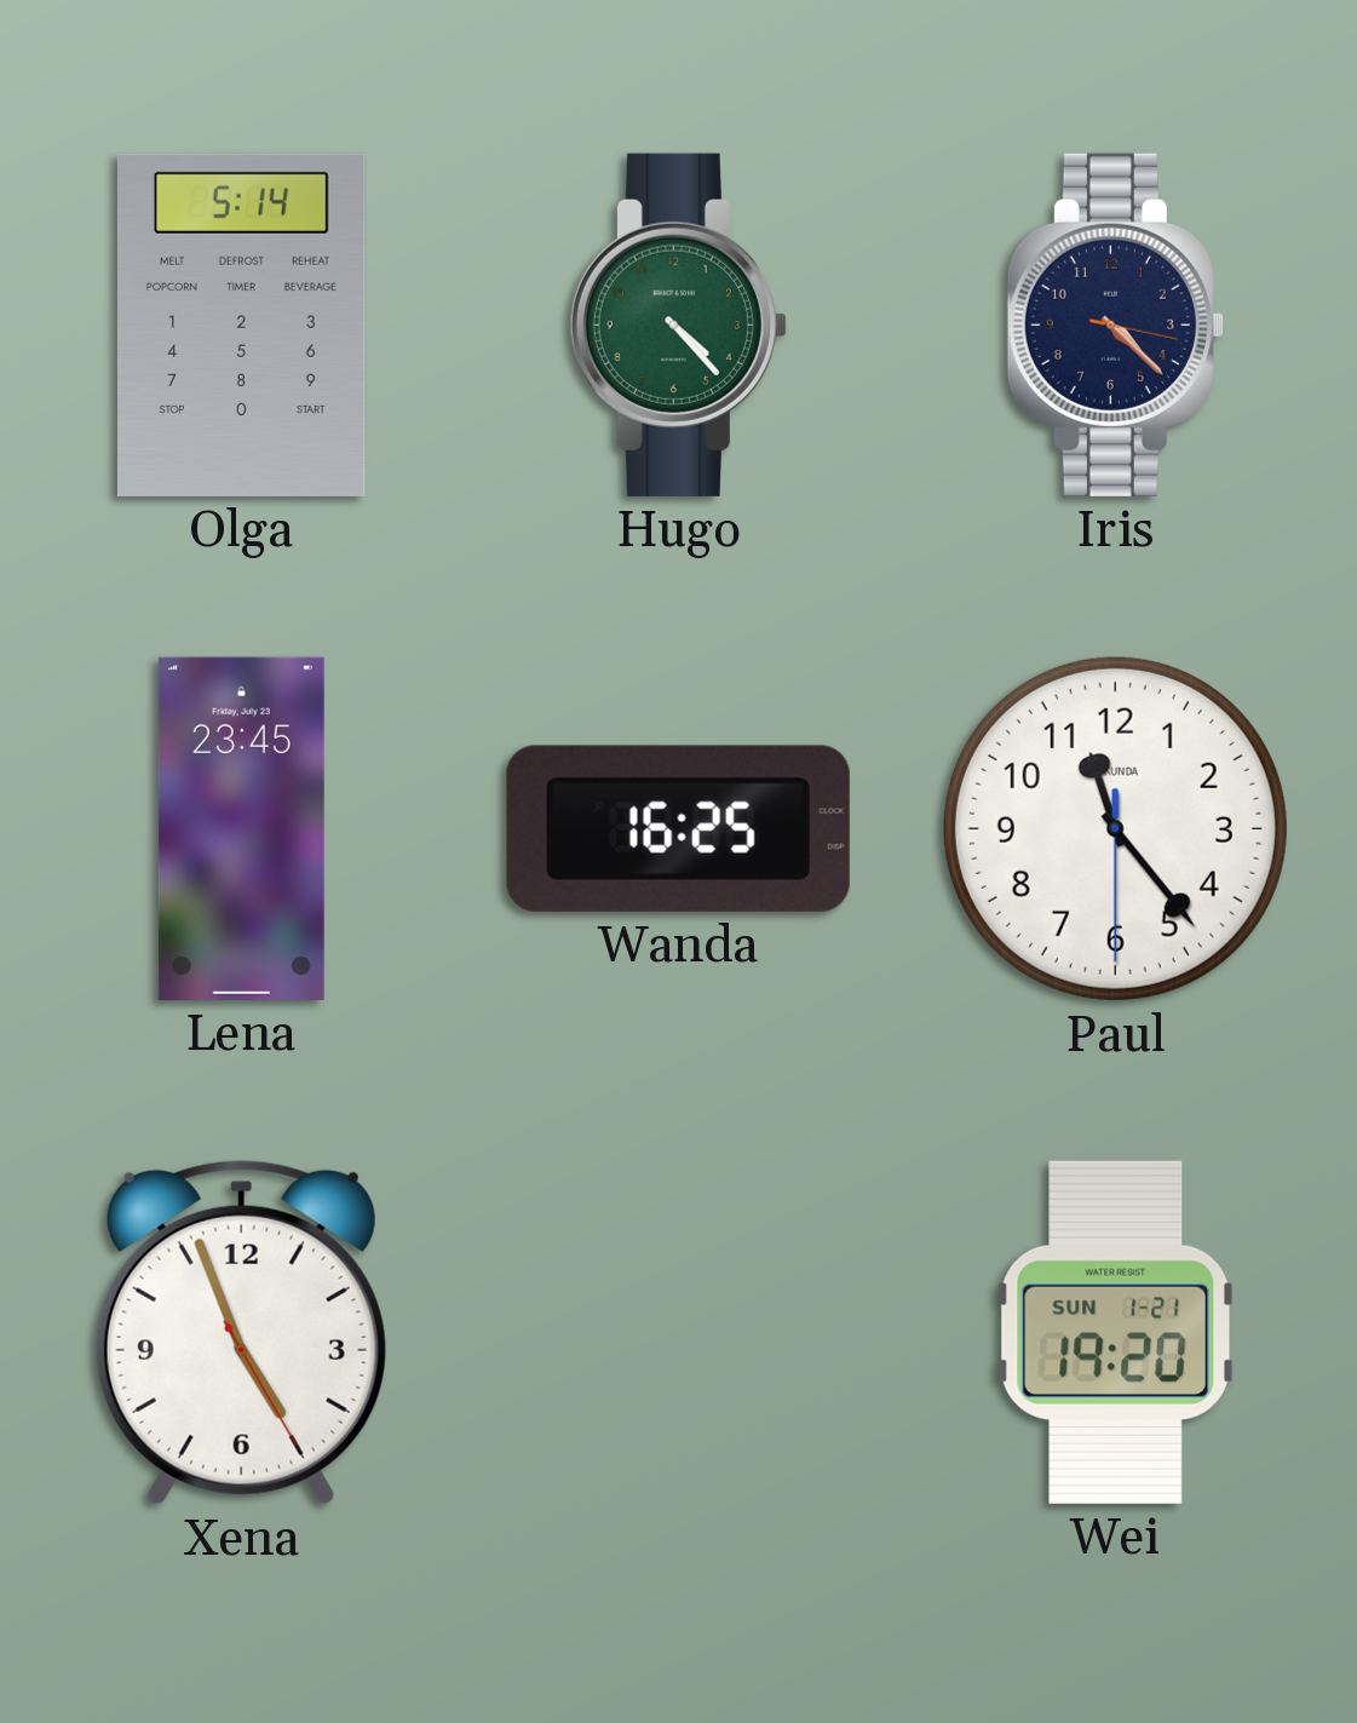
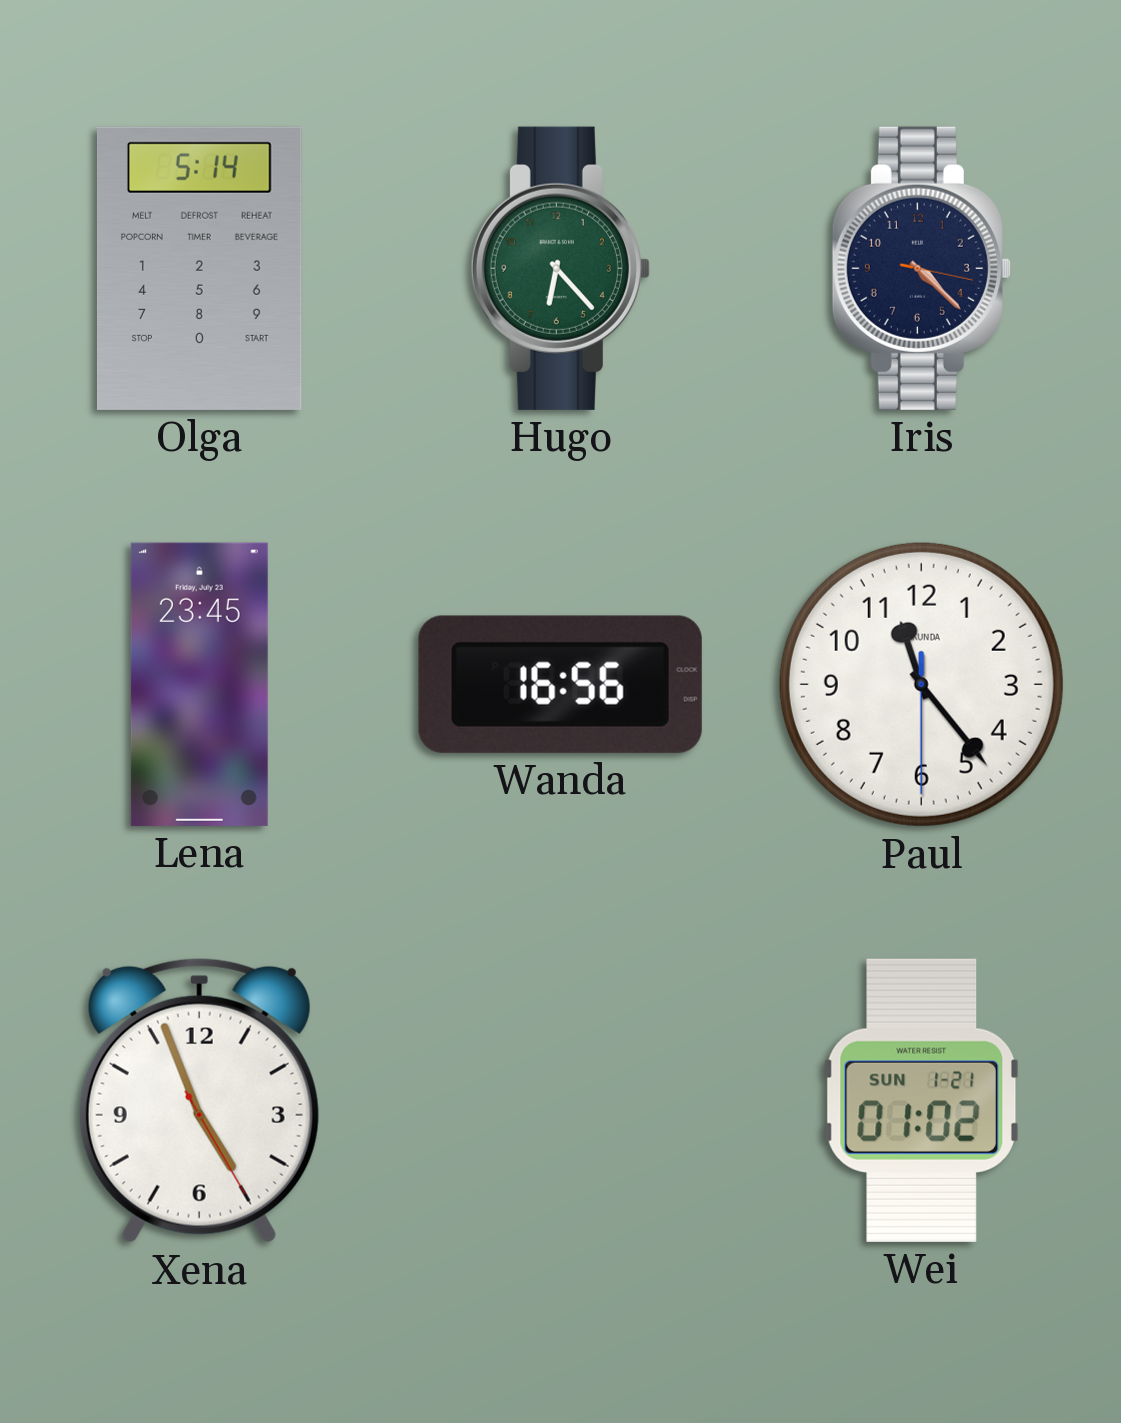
Hugo: 4:23 -> 6:23 (560, 268)
Wanda: 16:25 -> 16:56 (560, 684)
Wei: 19:20 -> 01:02 (921, 1100)
